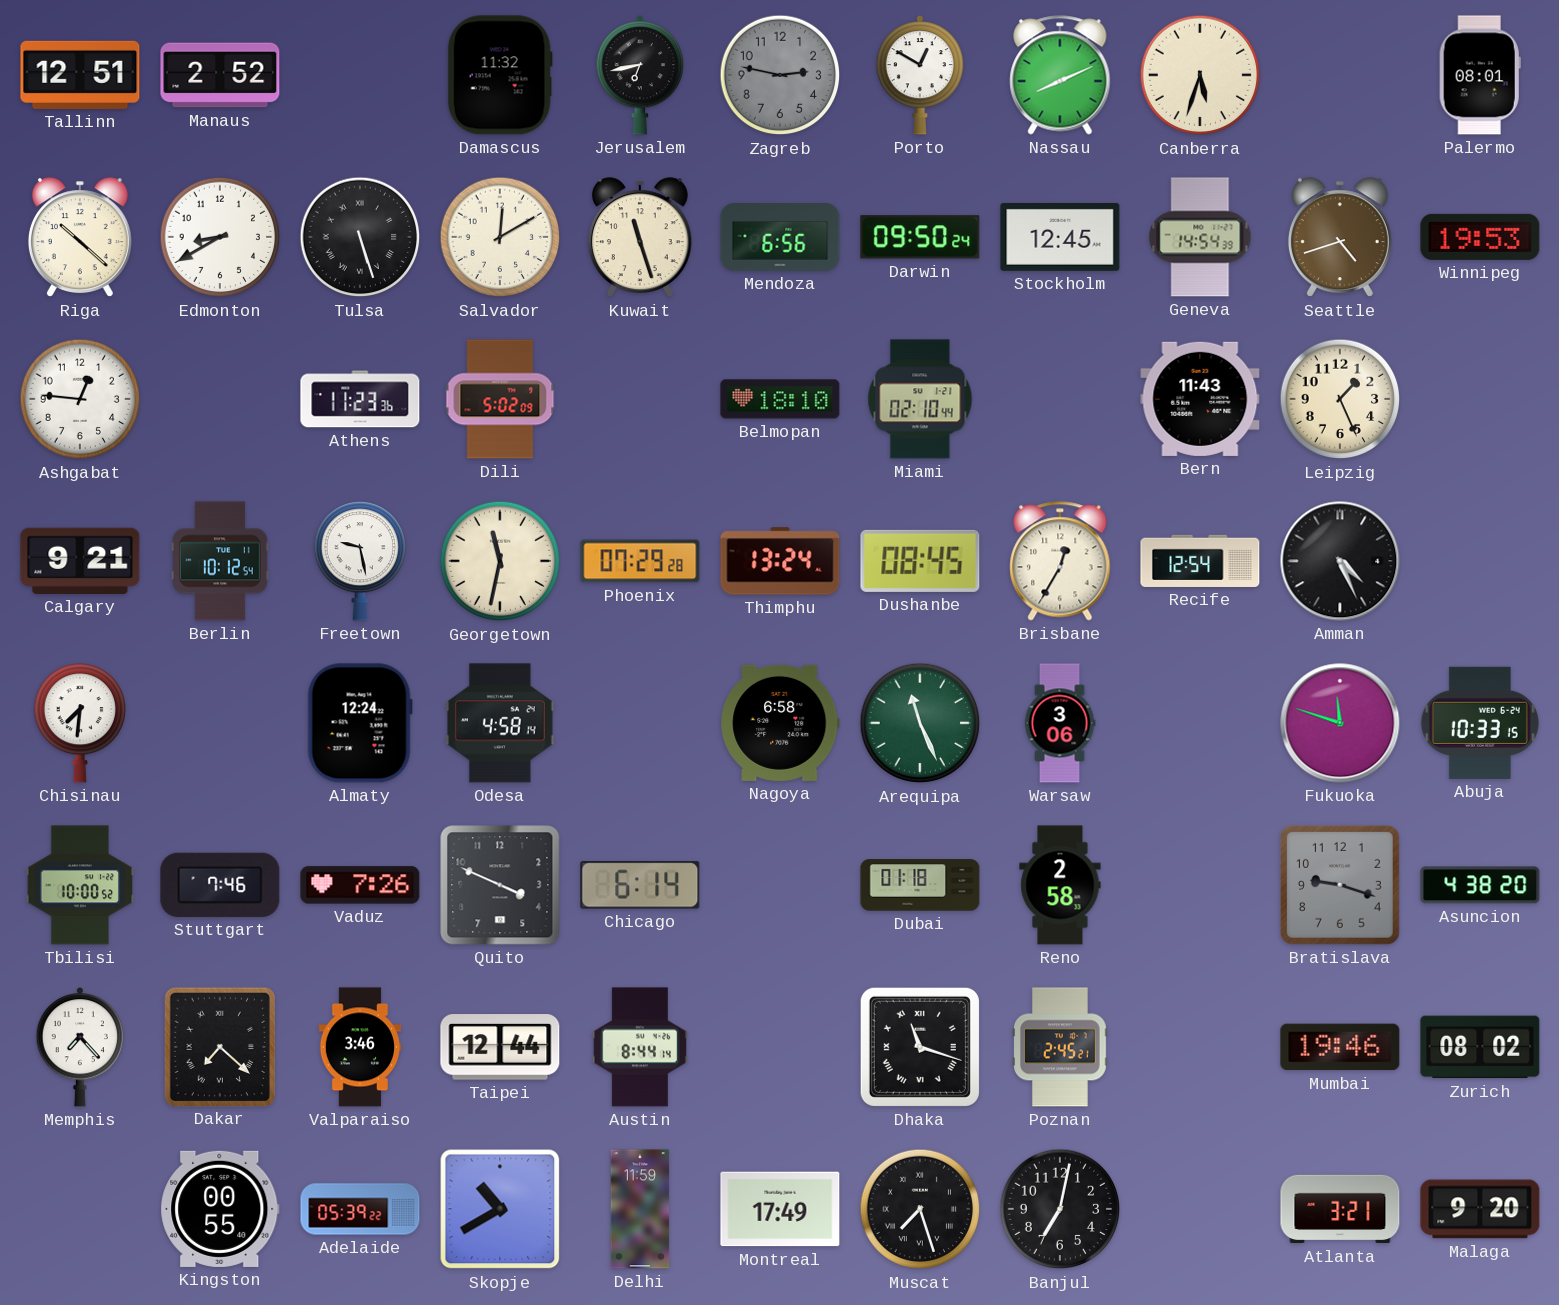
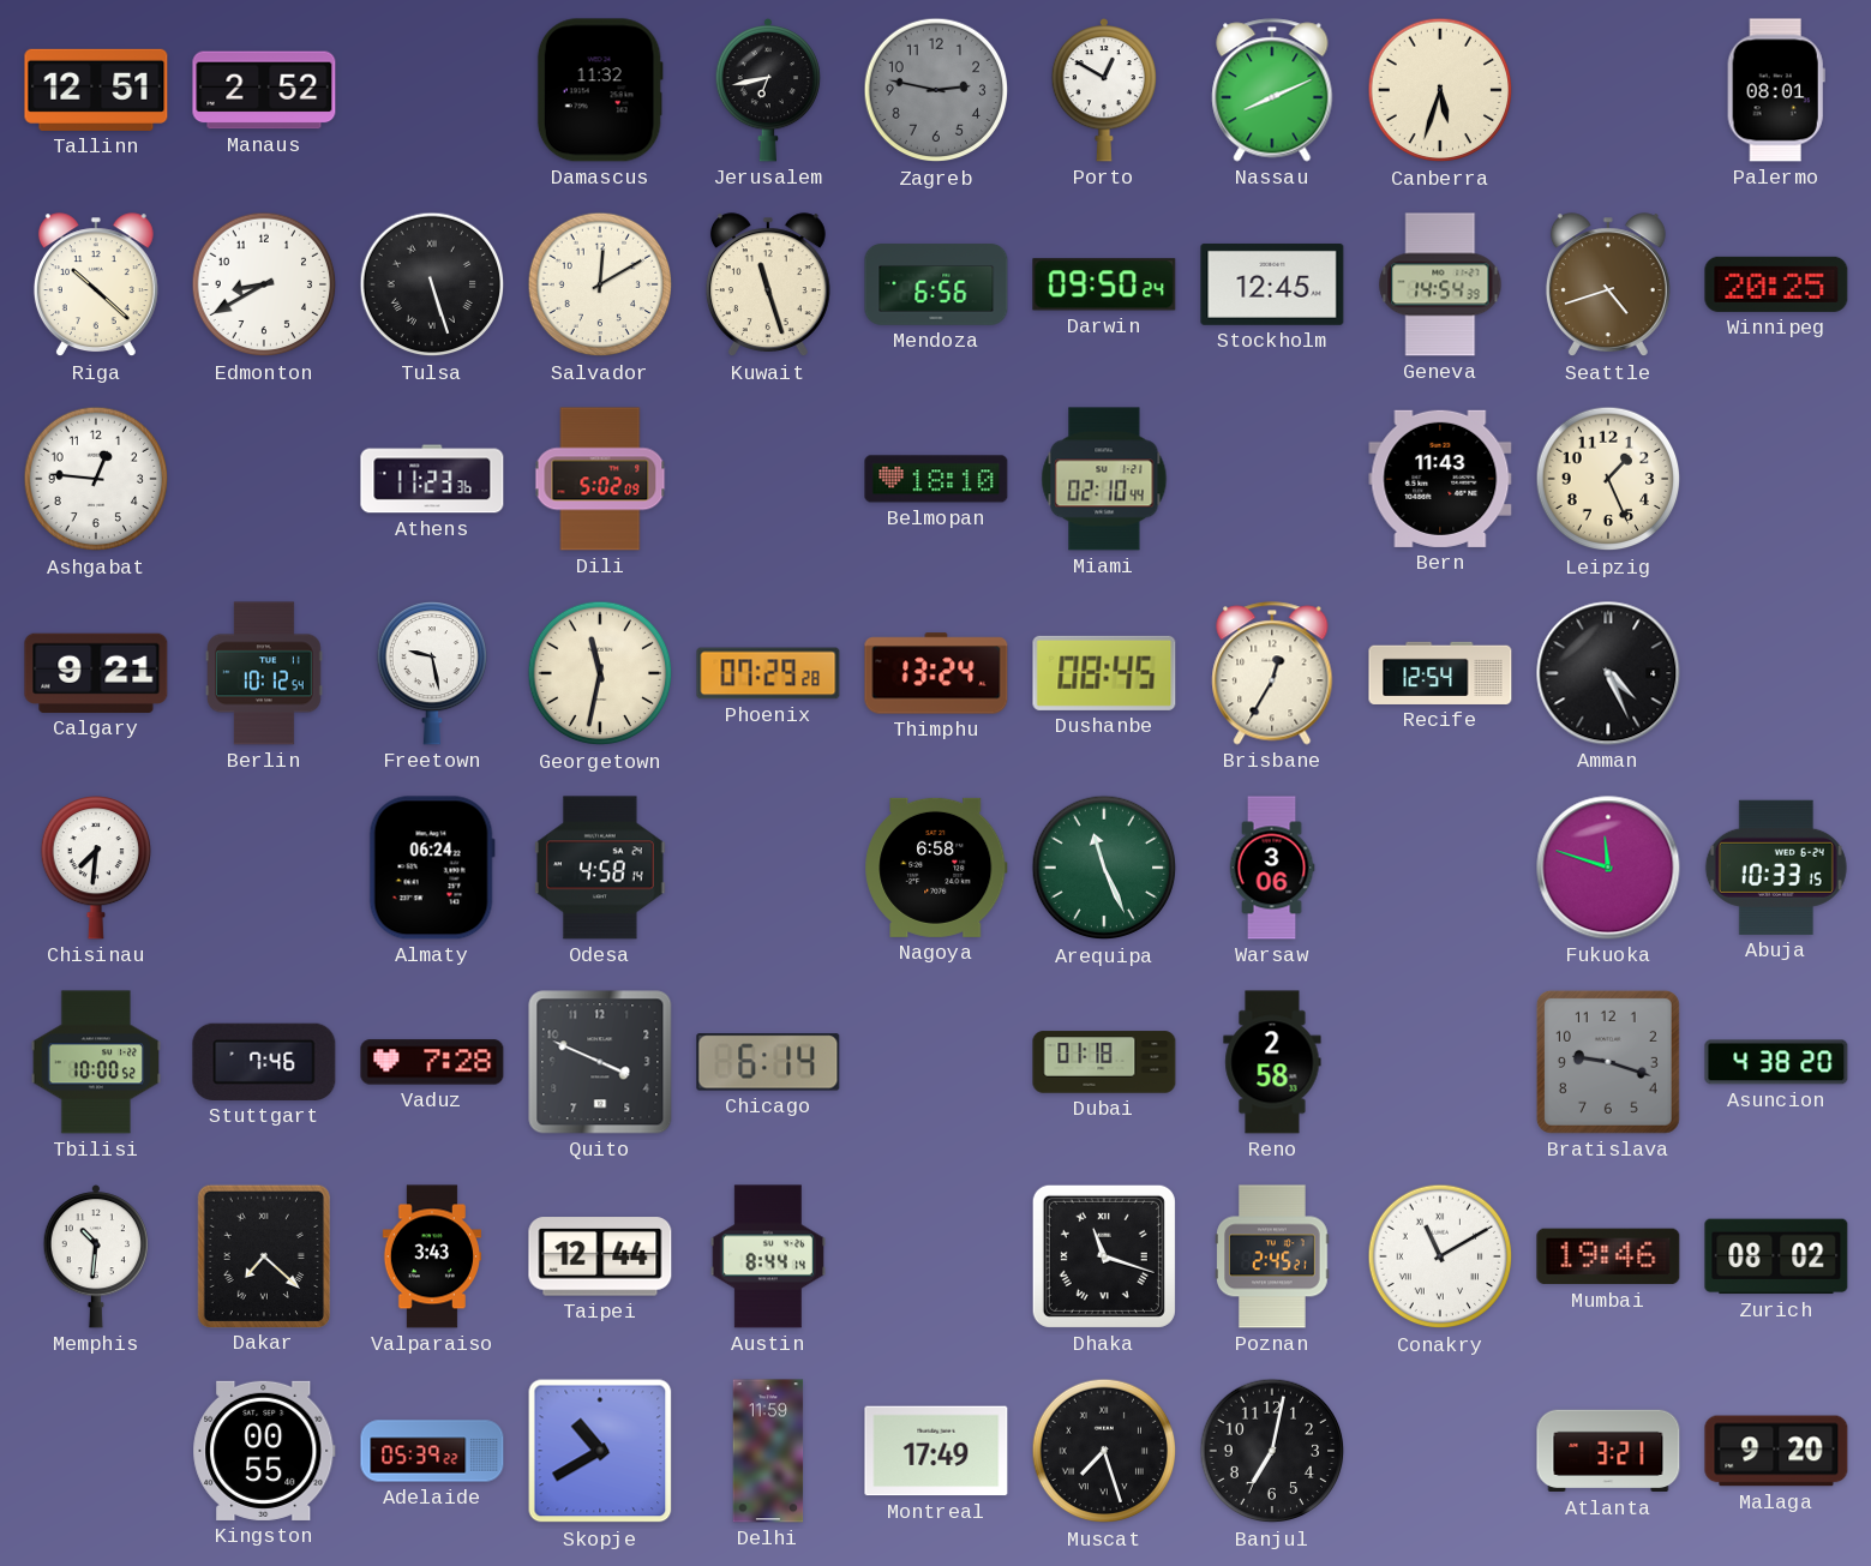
Winnipeg: 19:53 -> 20:25 (1776, 284)
Almaty: 12:24 -> 06:24 (432, 868)
Vaduz: 7:26 -> 7:28 (432, 1062)
Memphis: 7:23 -> 10:31 (95, 1258)
Valparaiso: 3:46 -> 3:43 (431, 1256)
Conakry: none -> 11:10 (1440, 1256)
